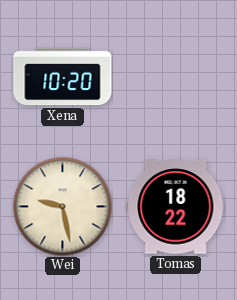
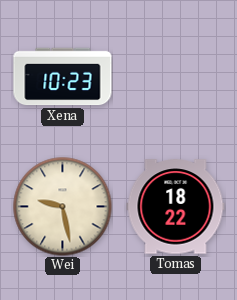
Xena: 10:20 -> 10:23 (63, 77)
